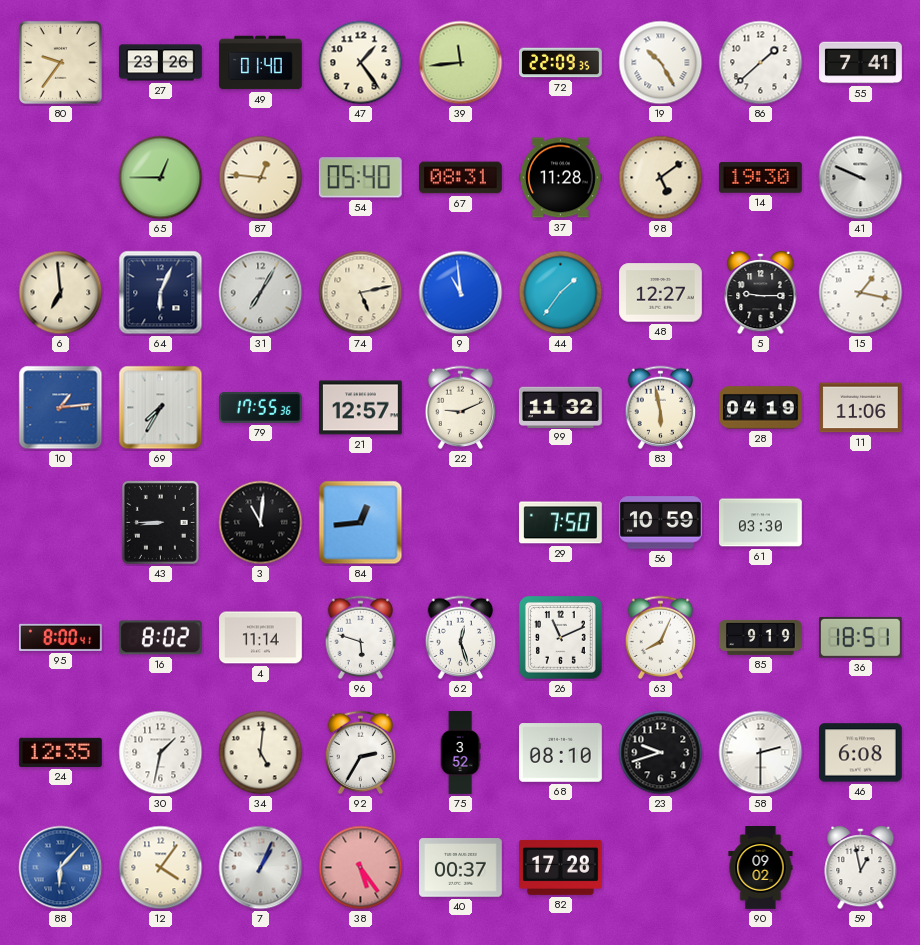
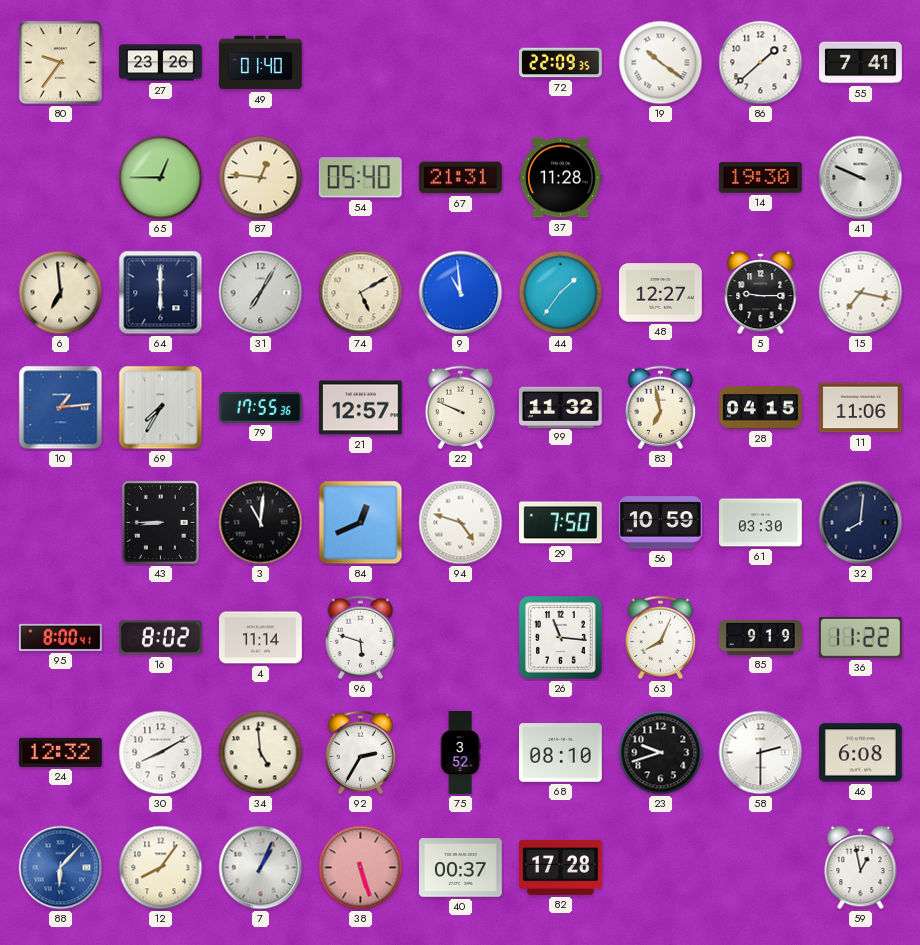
47: 1:24 -> none (361, 63)
39: 11:44 -> none (461, 63)
19: 10:25 -> 10:21 (661, 63)
67: 08:31 -> 21:31 (461, 178)
98: 5:09 -> none (661, 178)
64: 6:04 -> 6:00 (161, 293)
74: 5:13 -> 5:10 (361, 293)
15: 1:17 -> 7:17 (861, 293)
22: 9:11 -> 9:49 (461, 408)
83: 5:58 -> 6:58 (661, 408)
28: 04:19 -> 04:15 (761, 408)
84: 12:44 -> 12:41 (361, 523)
94: none -> 4:48 (461, 523)
32: none -> 8:01 (861, 523)
62: 12:27 -> none (461, 638)
26: 11:11 -> 11:16 (561, 638)
36: 18:51 -> 11:22 (860, 637)
24: 12:35 -> 12:32 (61, 752)
30: 1:32 -> 8:10 (161, 753)
34: 5:01 -> 4:59 (261, 753)
12: 4:06 -> 8:06 (161, 868)
38: 5:24 -> 5:27 (361, 868)
90: 09:02 -> none (761, 868)
